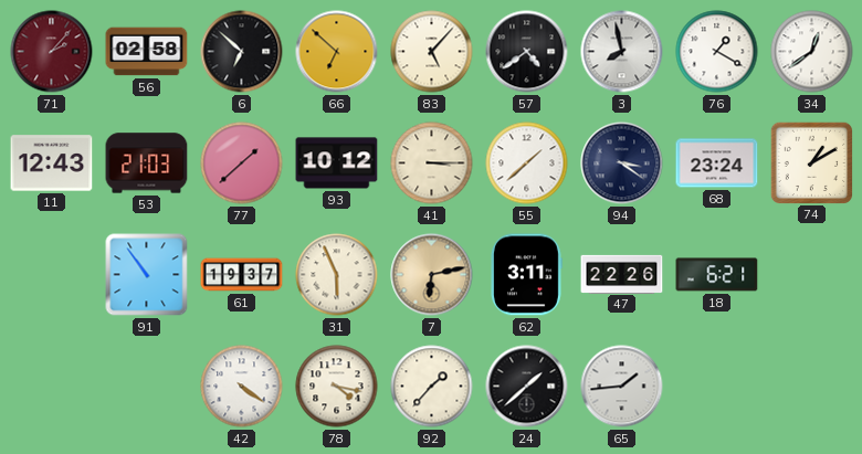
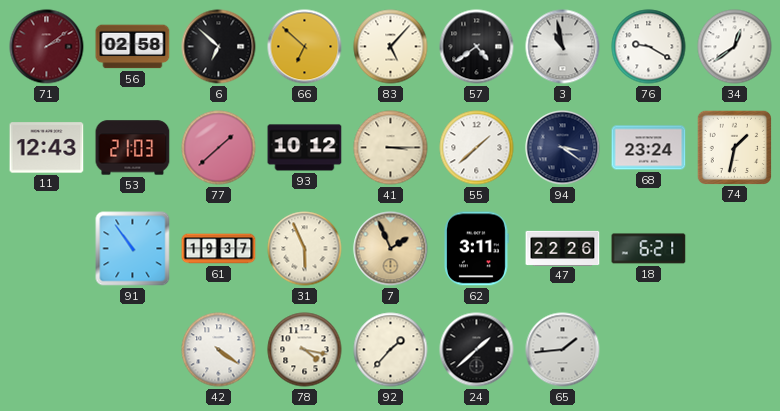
71: 2:07 -> 2:09 (47, 47)
3: 7:58 -> 10:58 (563, 47)
76: 1:20 -> 9:20 (649, 47)
74: 1:10 -> 1:32 (734, 147)
7: 6:13 -> 1:56 (391, 249)
